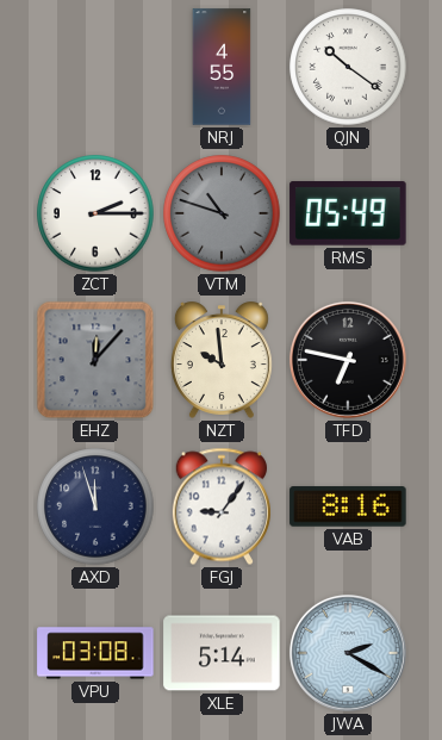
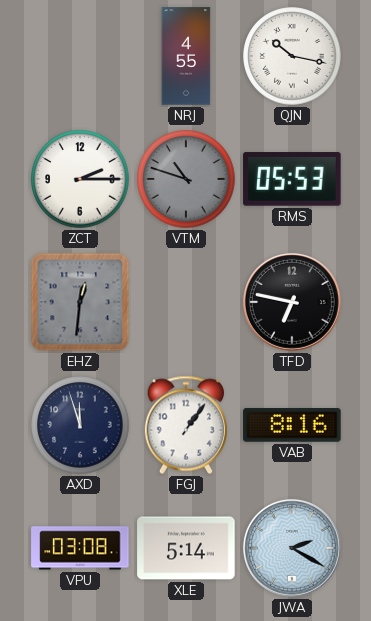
QJN: 10:21 -> 10:17 (292, 56)
RMS: 05:49 -> 05:53 (292, 179)
EHZ: 12:07 -> 12:31 (80, 302)
NZT: 9:59 -> none (222, 360)
FGJ: 9:06 -> 1:06 (186, 425)
